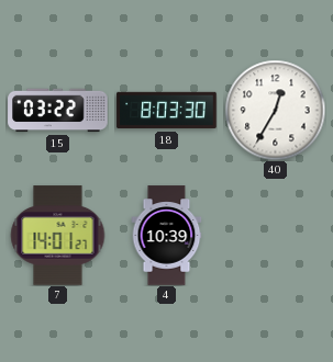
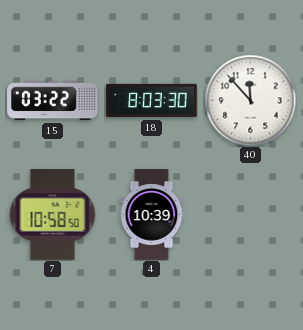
40: 12:35 -> 11:53 (250, 100)
7: 14:01 -> 10:58 (53, 215)
